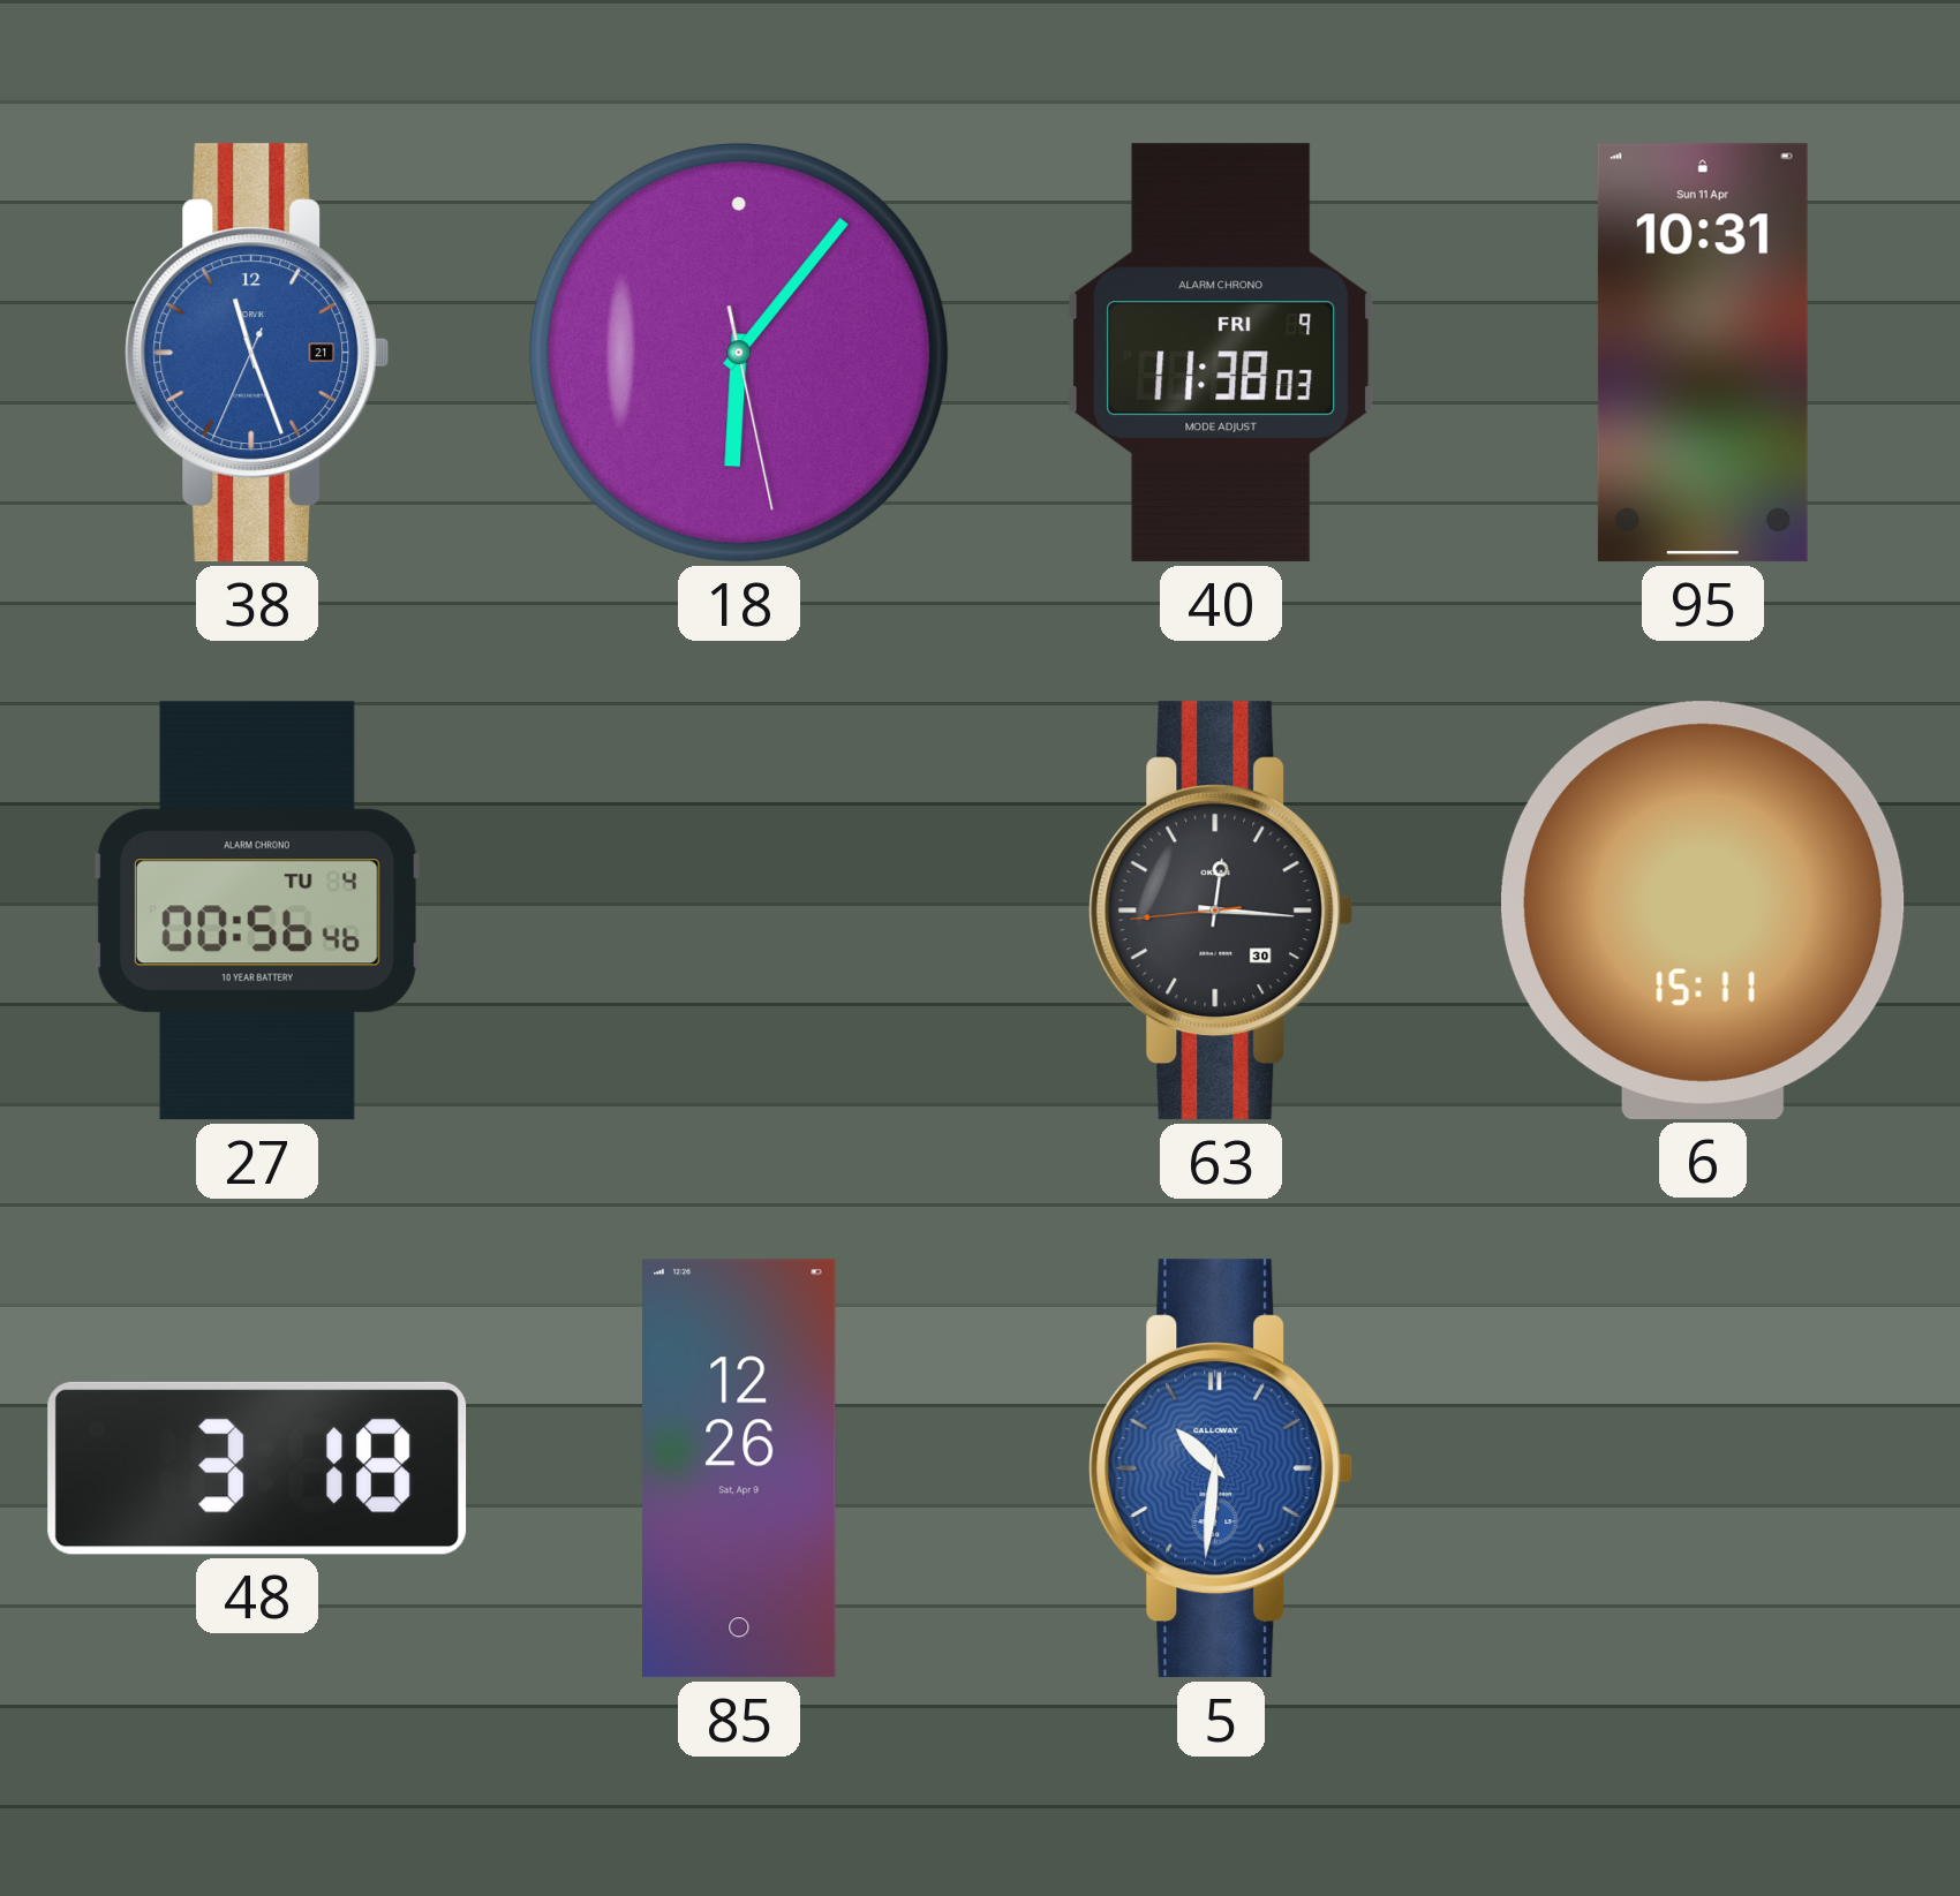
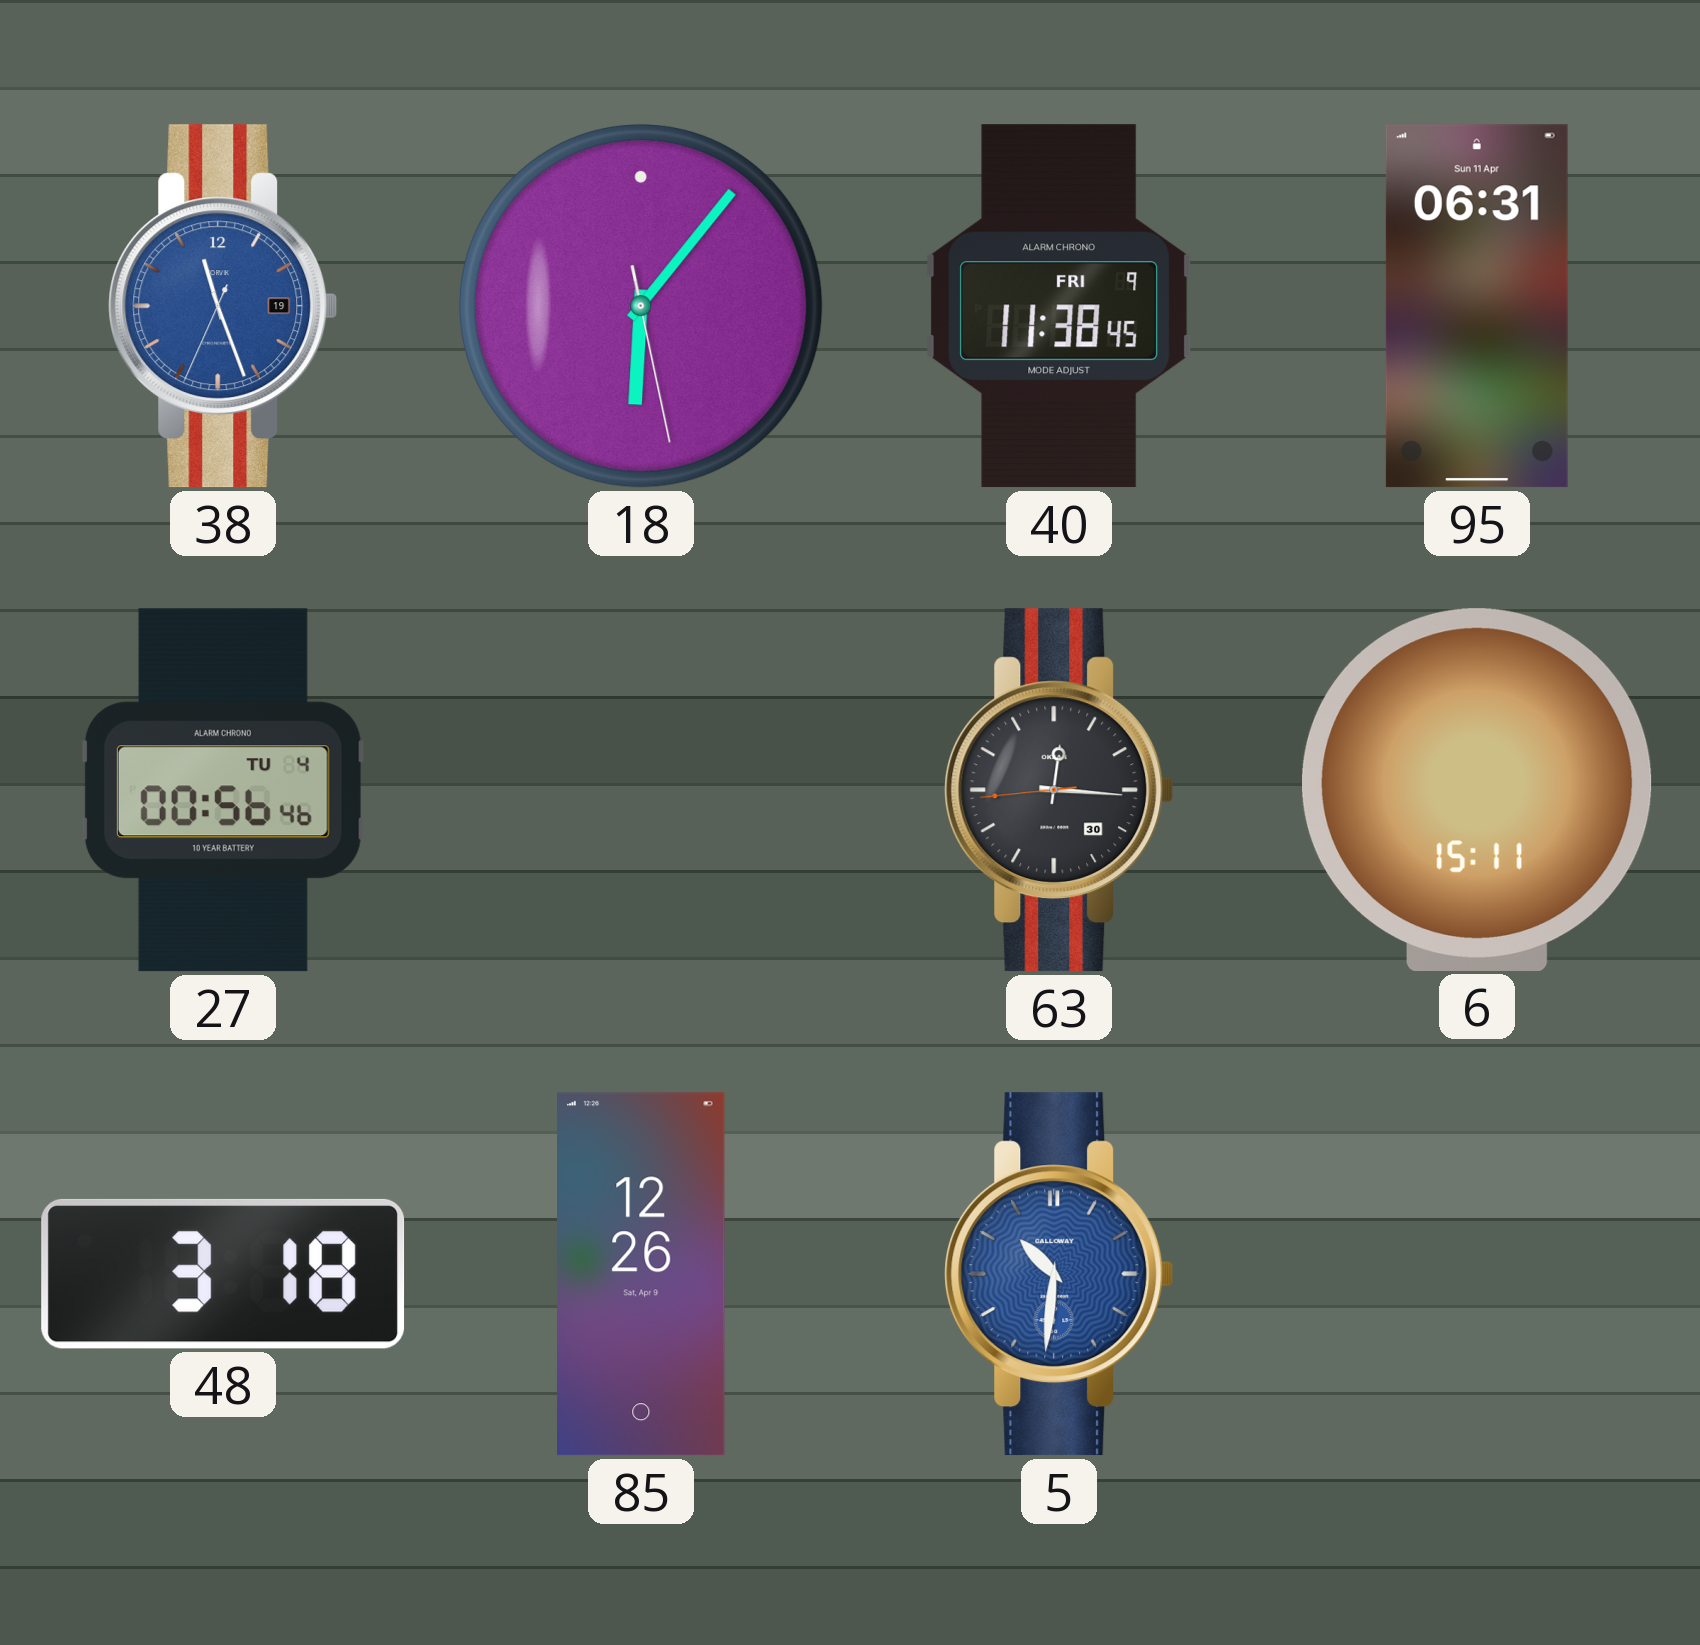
38 date: 21 -> 19 (223, 306)
40: 11:38:03 -> 11:38:45 (1059, 306)
95: 10:31 -> 06:31 (1477, 306)
